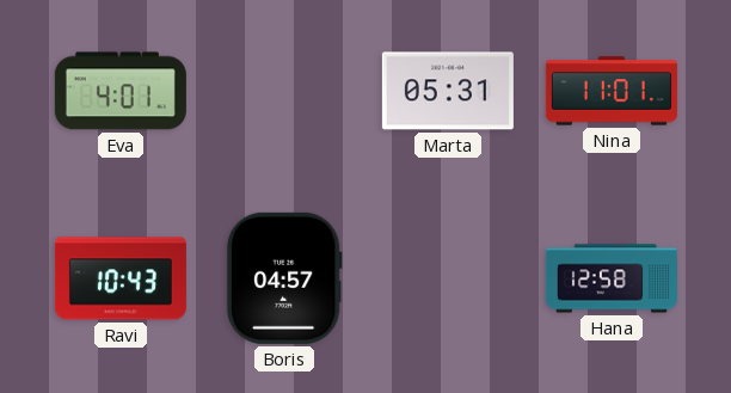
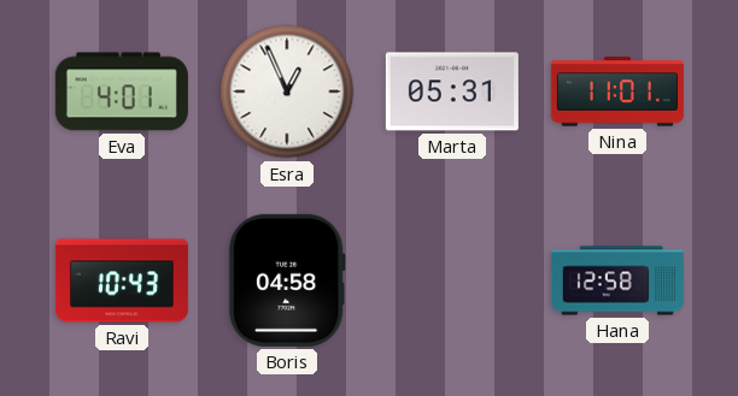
Esra: none -> 12:56 (287, 91)
Boris: 04:57 -> 04:58 (287, 280)
